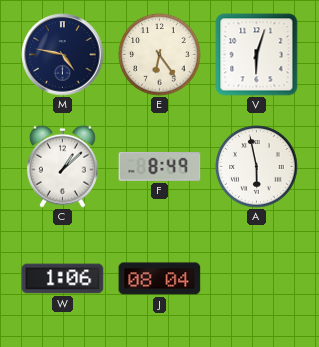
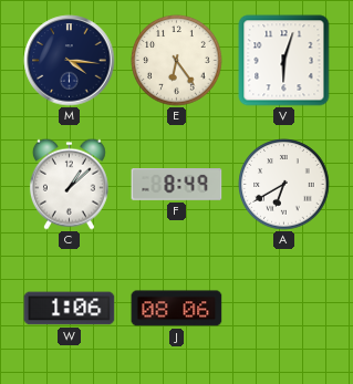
M: 4:47 -> 4:16 (70, 61)
A: 5:58 -> 6:40 (284, 185)
J: 08:04 -> 08:06 (177, 309)
